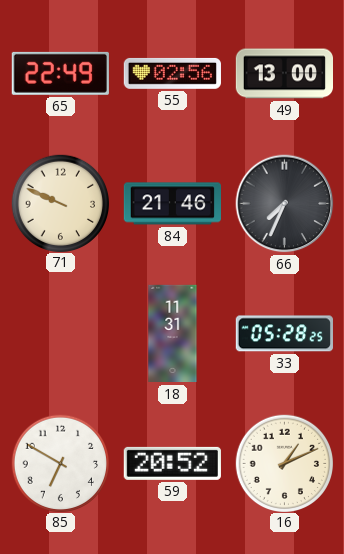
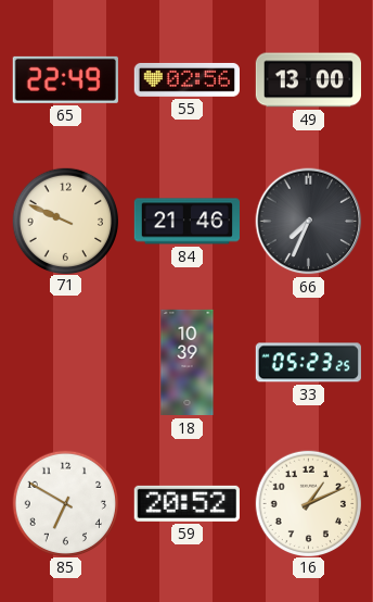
18: 11:31 -> 10:39 (188, 363)
33: 05:28 -> 05:23 (308, 363)
